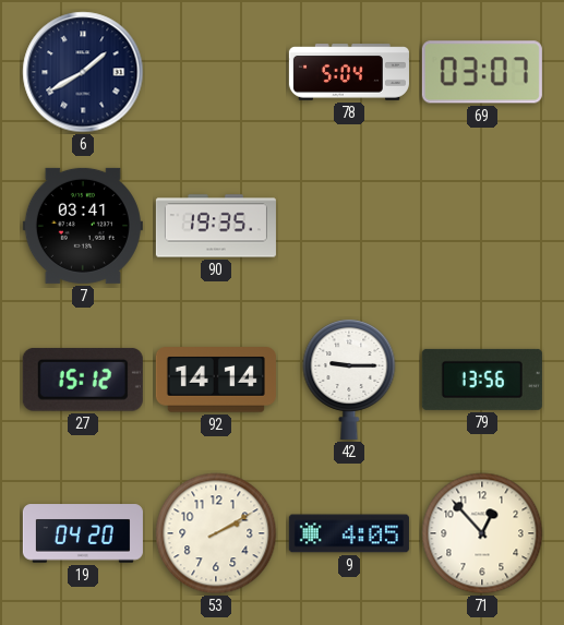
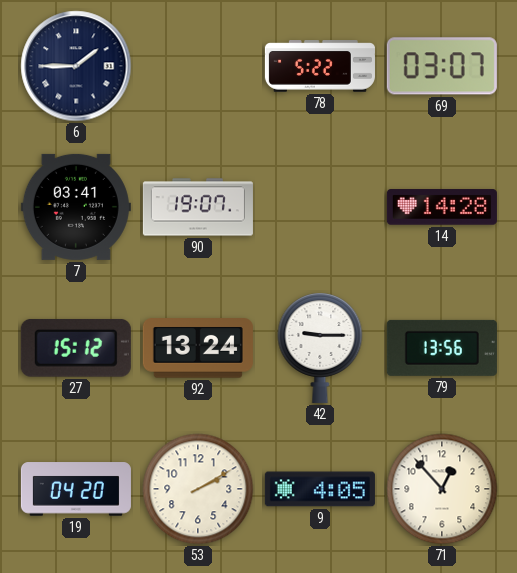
6: 1:40 -> 1:45 (76, 66)
78: 5:04 -> 5:22 (320, 66)
90: 19:35 -> 19:07 (198, 207)
14: none -> 14:28 (442, 207)
92: 14:14 -> 13:24 (198, 348)
